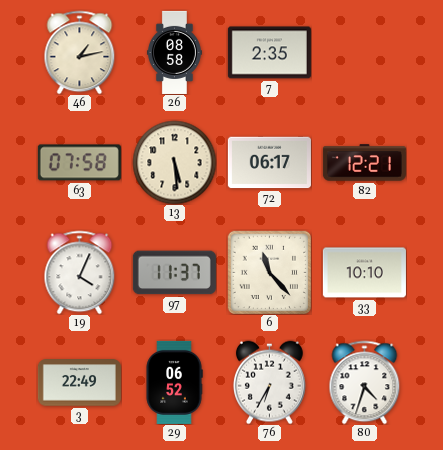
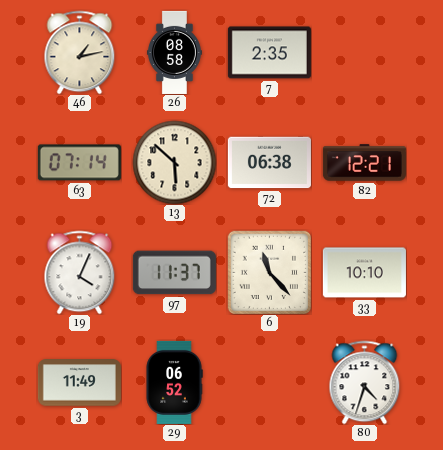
63: 07:58 -> 07:14 (79, 163)
13: 5:29 -> 5:52 (174, 162)
72: 06:17 -> 06:38 (269, 163)
3: 22:49 -> 11:49 (79, 383)
76: 6:35 -> none (269, 382)
